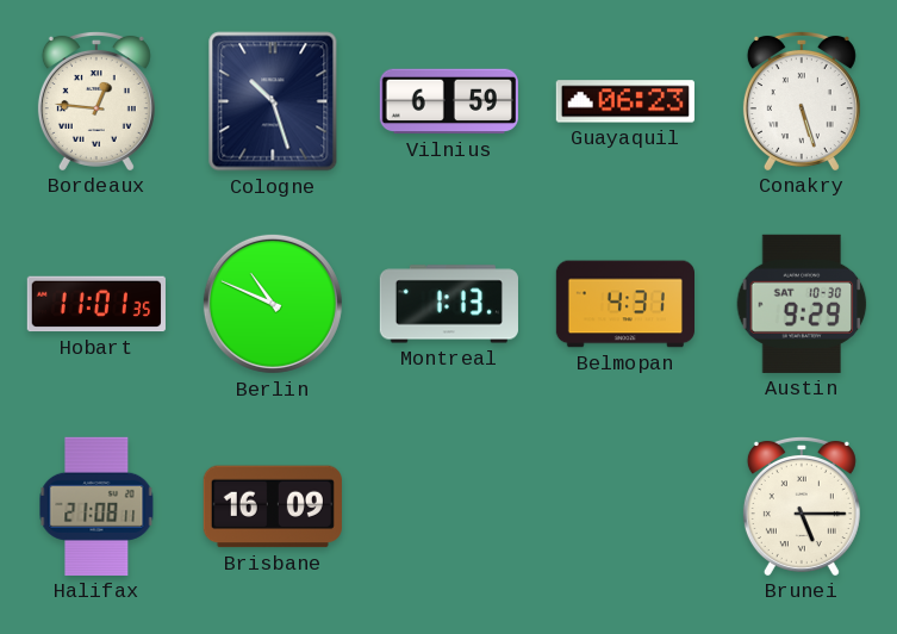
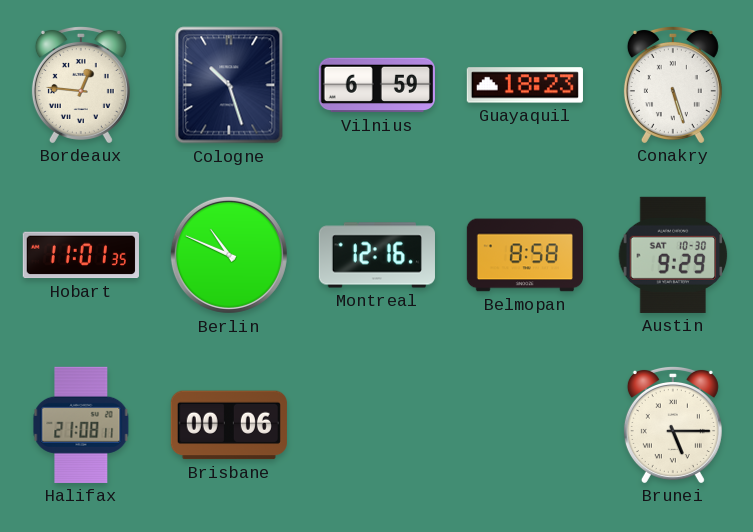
Guayaquil: 06:23 -> 18:23 (525, 85)
Montreal: 1:13 -> 12:16 (377, 255)
Belmopan: 4:31 -> 8:58 (524, 255)
Brisbane: 16:09 -> 00:06 (229, 425)
